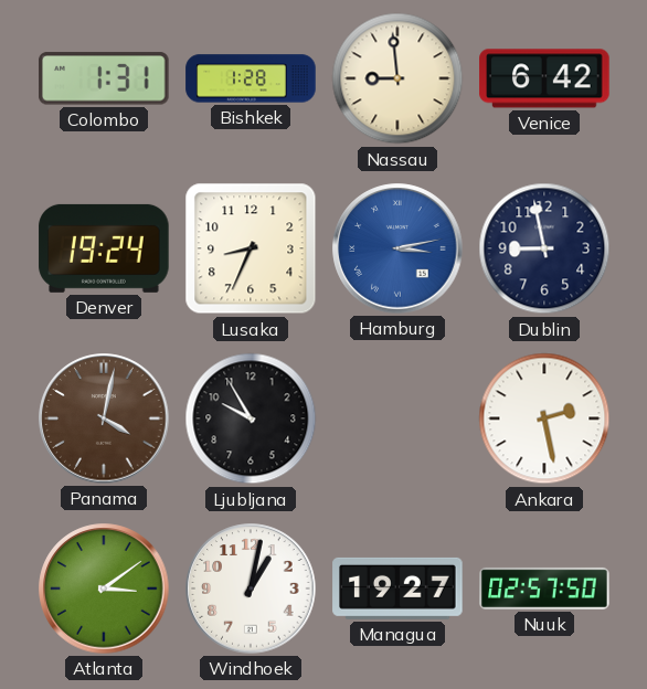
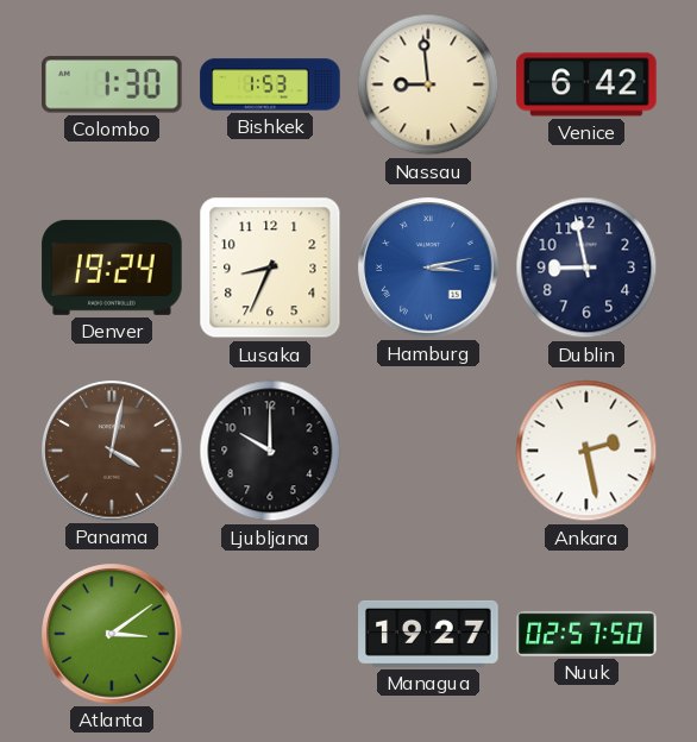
Colombo: 1:31 -> 1:30 (113, 84)
Bishkek: 1:28 -> 1:53 (270, 84)
Ljubljana: 9:55 -> 10:00 (270, 451)
Windhoek: 1:02 -> none (251, 589)
